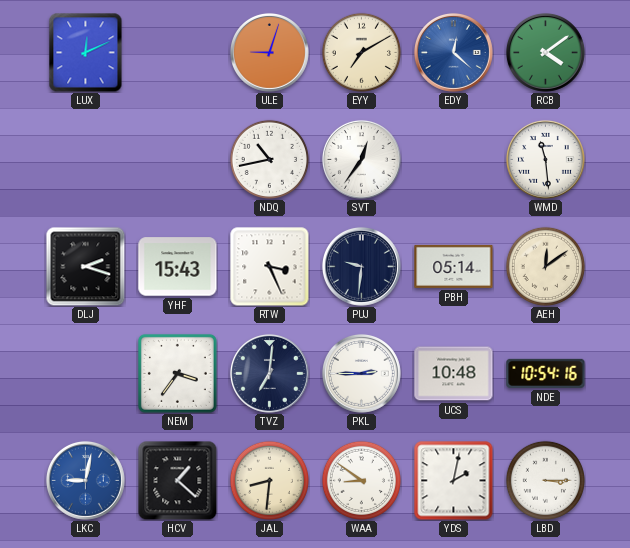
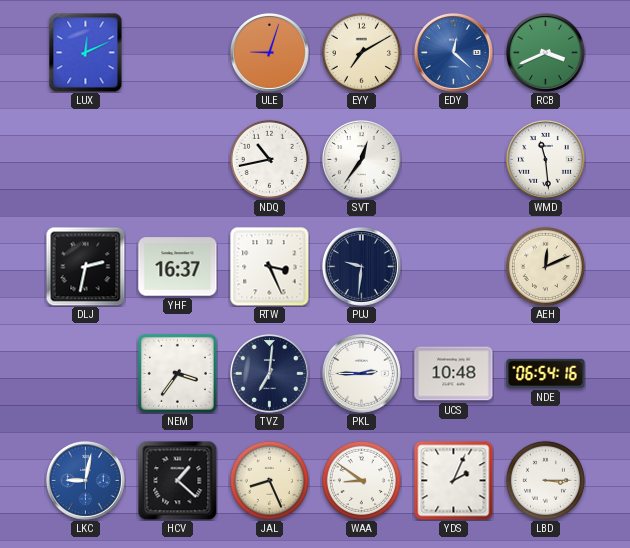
RCB: 4:09 -> 3:41 (545, 52)
DLJ: 2:18 -> 2:32 (85, 266)
YHF: 15:43 -> 16:37 (178, 267)
PBH: 05:14 -> none (454, 266)
AEH: 12:09 -> 12:11 (545, 266)
NDE: 10:54 -> 06:54 (546, 373)
JAL: 8:31 -> 8:26 (269, 480)
YDS: 2:02 -> 2:04 (454, 481)
